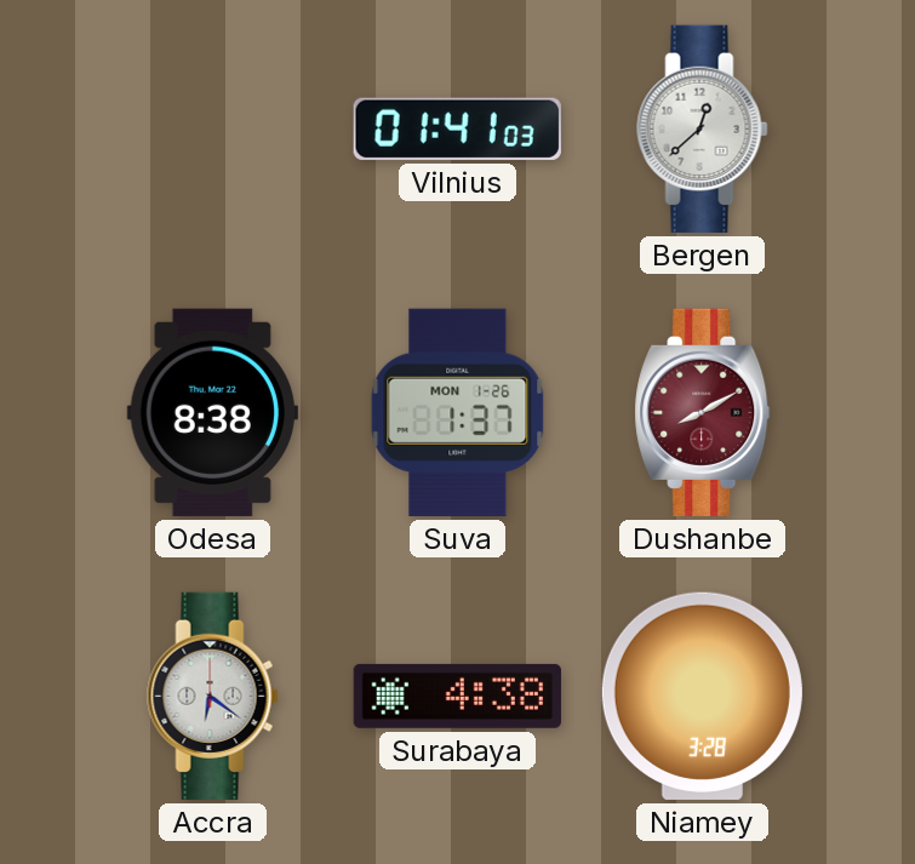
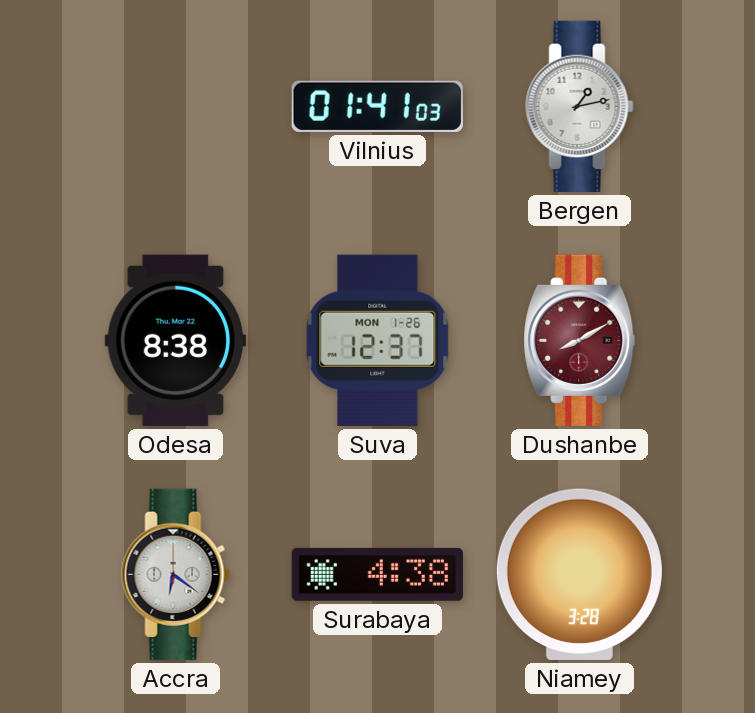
Bergen: 12:38 -> 1:13 (580, 106)
Suva: 1:37 -> 12:37 (378, 340)
